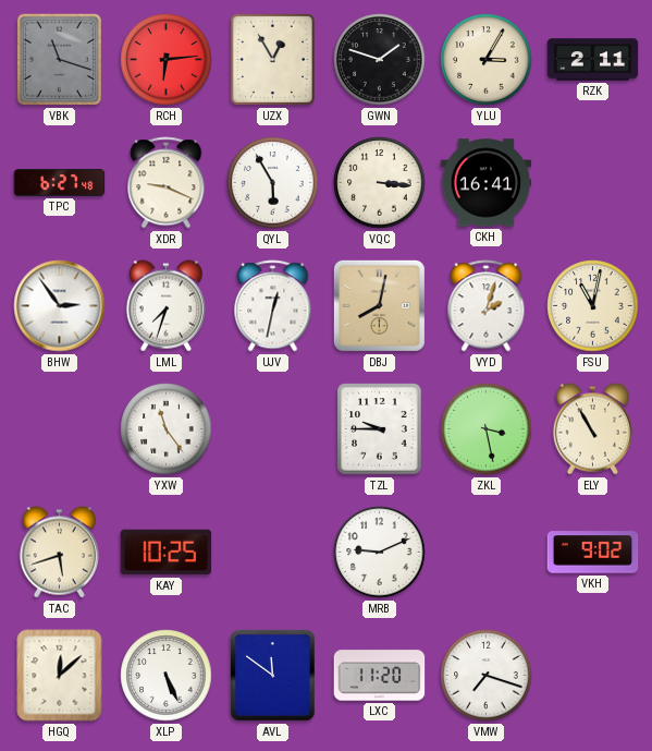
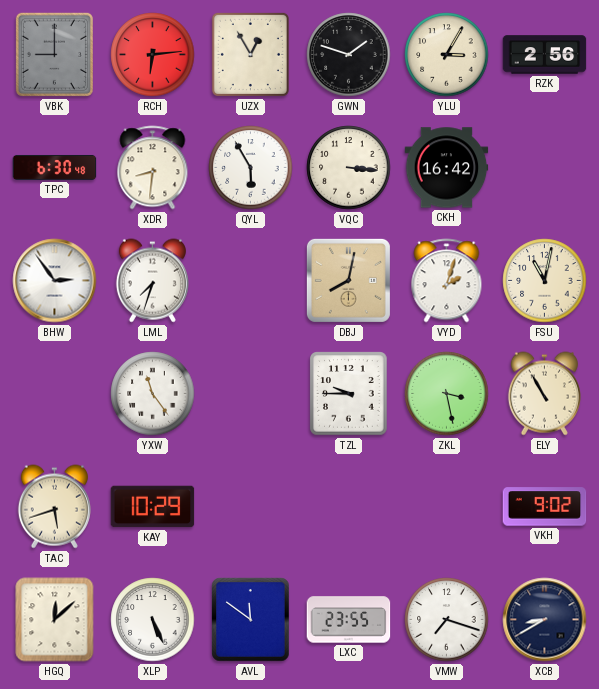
VBK: 11:18 -> 9:00 (54, 54)
RZK: 2:11 -> 2:56 (545, 55)
TPC: 6:27 -> 6:30 (55, 167)
XDR: 9:19 -> 8:31 (153, 168)
CKH: 16:41 -> 16:42 (447, 168)
UJV: 12:32 -> none (273, 306)
KAY: 10:25 -> 10:29 (153, 507)
MRB: 9:11 -> none (380, 553)
LXC: 11:20 -> 23:55 (349, 620)
XCB: none -> 8:40 (545, 620)
